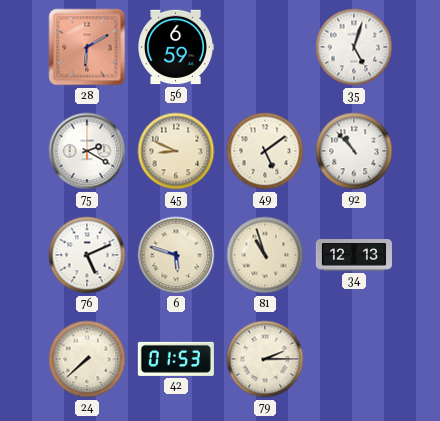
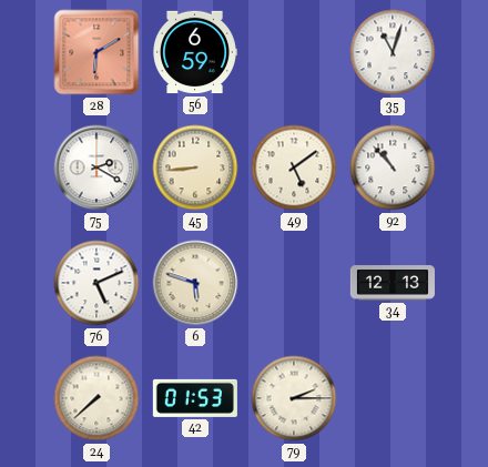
35: 5:03 -> 11:03 (393, 52)
45: 8:49 -> 8:44 (195, 167)
81: 10:57 -> none (265, 255)
